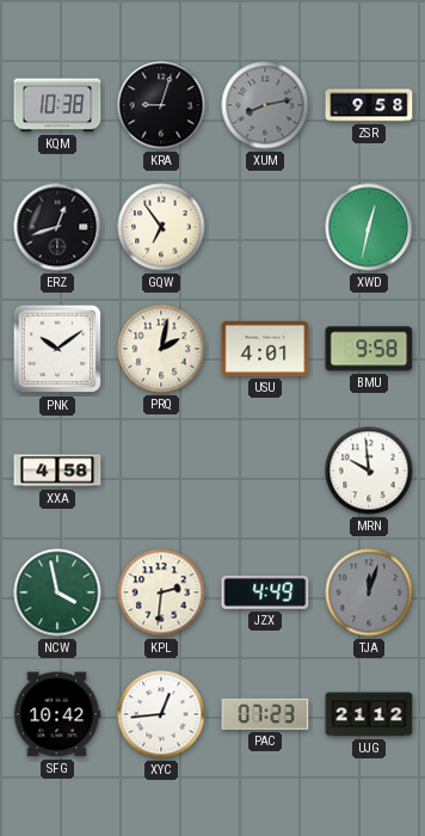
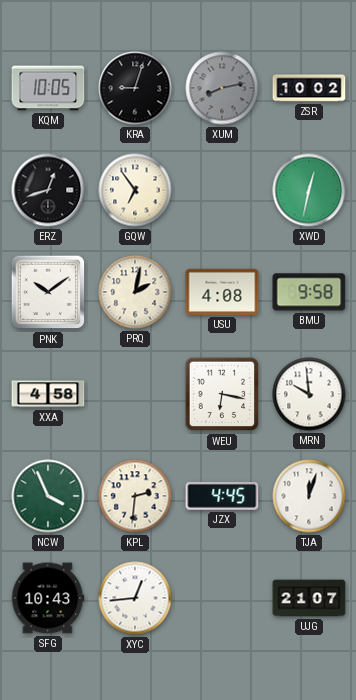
KQM: 10:38 -> 10:05 (48, 88)
ZSR: 9:58 -> 10:02 (309, 88)
USU: 4:01 -> 4:08 (222, 292)
WEU: none -> 6:17 (222, 394)
NCW: 3:58 -> 3:56 (48, 496)
JZX: 4:49 -> 4:45 (222, 496)
TJA dial: grey -> white (309, 496)
SFG: 10:42 -> 10:43 (48, 598)
PAC: 07:23 -> none (265, 714)
UJG: 21:12 -> 21:07 (309, 598)
